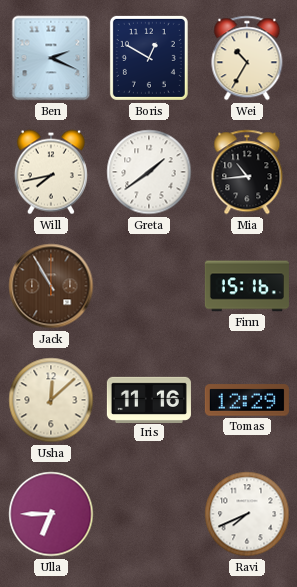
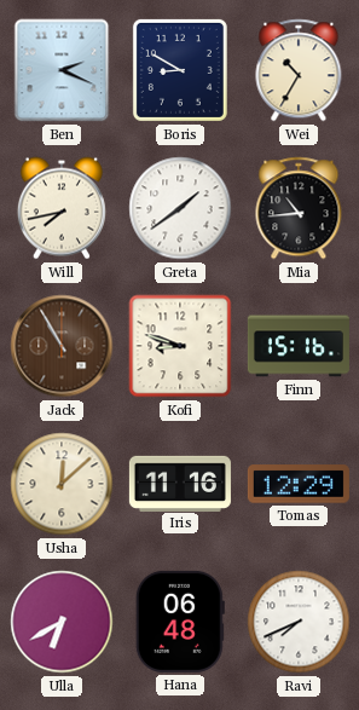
Boris: 12:50 -> 8:50 (180, 70)
Kofi: none -> 8:48 (180, 346)
Ulla: 6:45 -> 6:40 (62, 622)
Hana: none -> 06:48 (180, 622)
